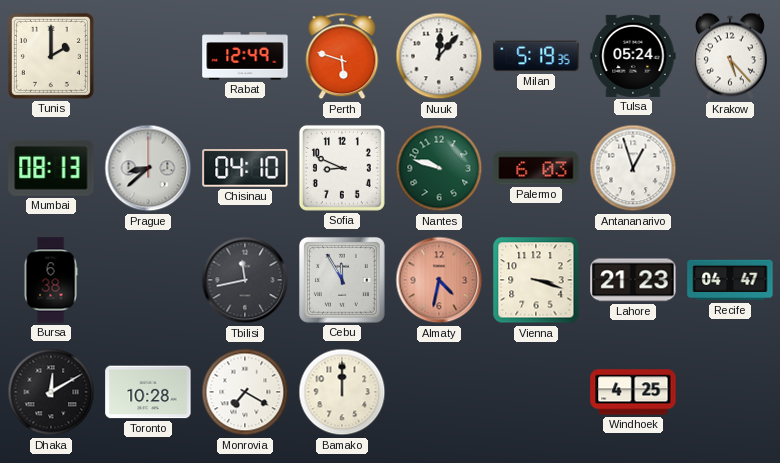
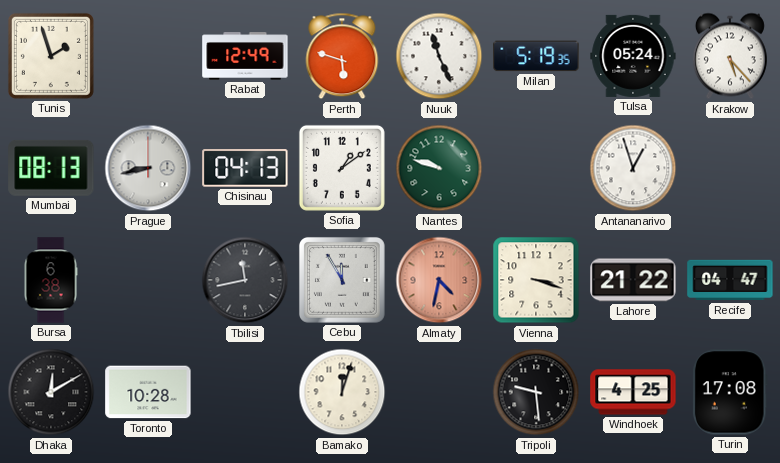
Tunis: 2:00 -> 1:57 (51, 56)
Nuuk: 12:07 -> 11:26 (439, 56)
Prague: 8:38 -> 8:43 (148, 168)
Chisinau: 04:10 -> 04:13 (245, 168)
Sofia: 8:49 -> 1:09 (342, 168)
Palermo: 6:03 -> none (536, 168)
Lahore: 21:23 -> 21:22 (633, 280)
Monrovia: 7:20 -> none (245, 392)
Bamako: 12:00 -> 12:03 (342, 392)
Tripoli: none -> 9:29 (536, 392)
Turin: none -> 17:08 (730, 392)
